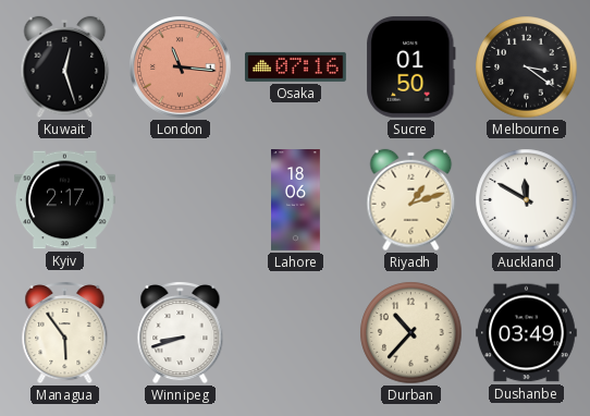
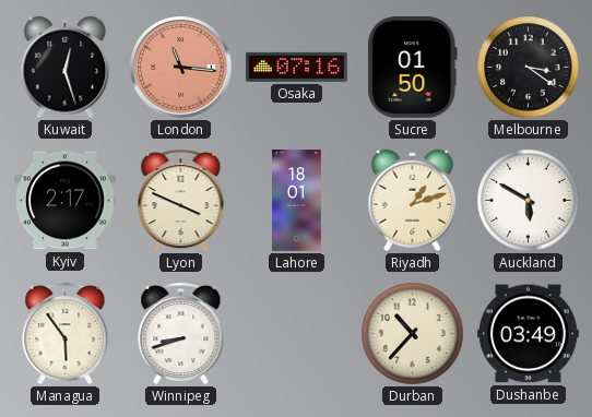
Lyon: none -> 3:49 (181, 200)
Lahore: 18:06 -> 18:01 (297, 201)
Auckland: 11:50 -> 5:50 (529, 201)
